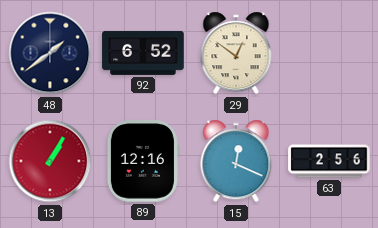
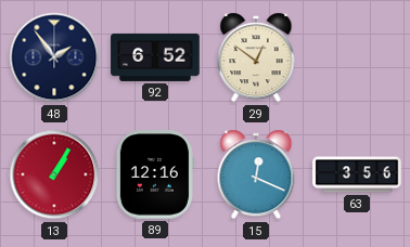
48: 1:39 -> 1:54 (54, 57)
63: 2:56 -> 3:56 (357, 174)
